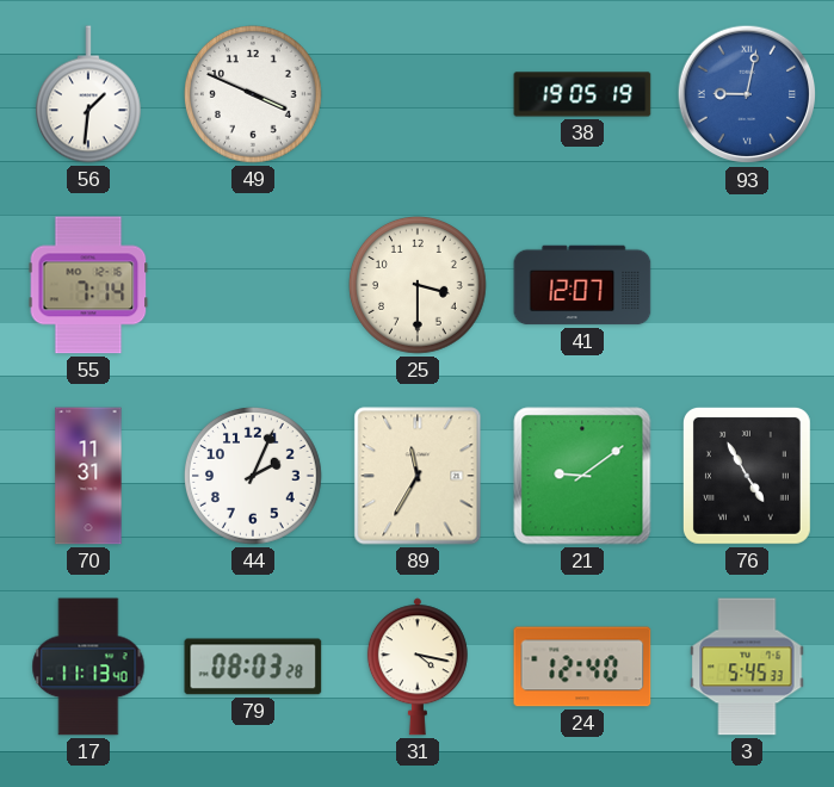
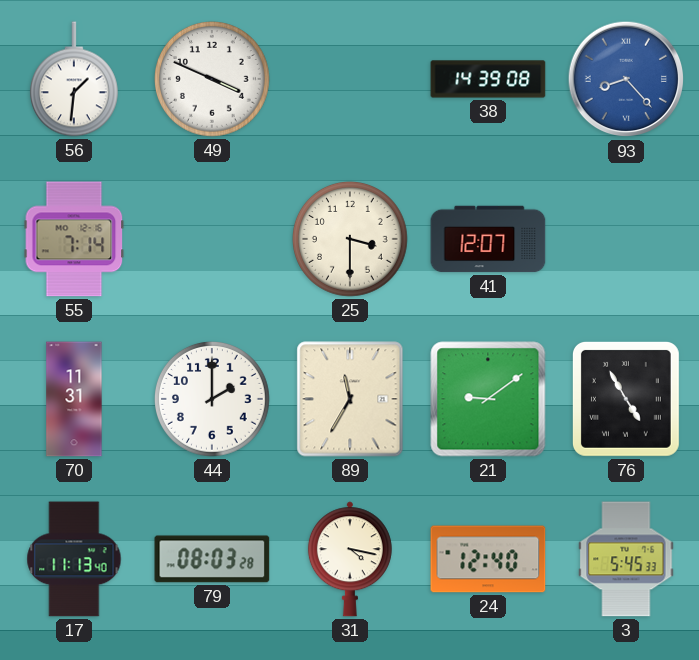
38: 19:05 -> 14:39 (488, 79)
93: 9:02 -> 8:23 (626, 79)
44: 2:04 -> 2:00 (213, 400)
